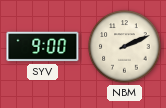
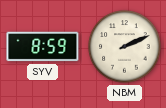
SYV: 9:00 -> 8:59 (43, 47)
